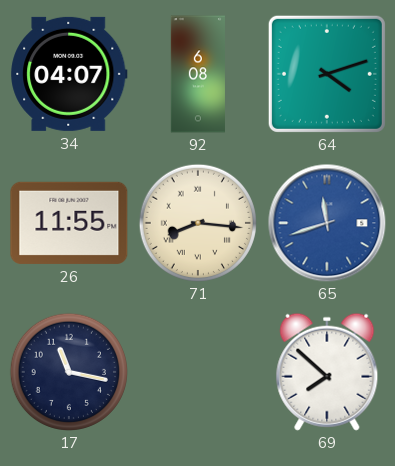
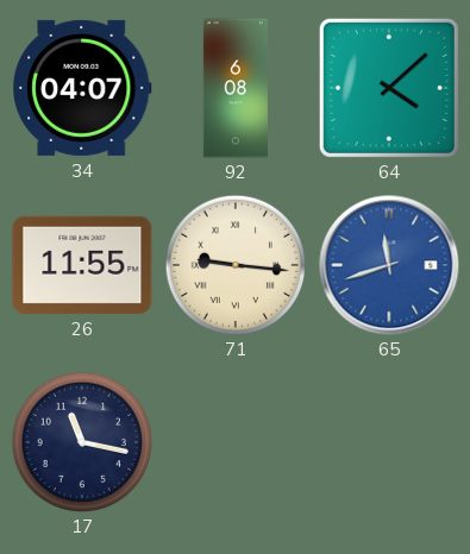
64: 4:12 -> 4:08 (389, 88)
71: 8:16 -> 9:16 (234, 264)
69: 7:52 -> none (327, 372)
